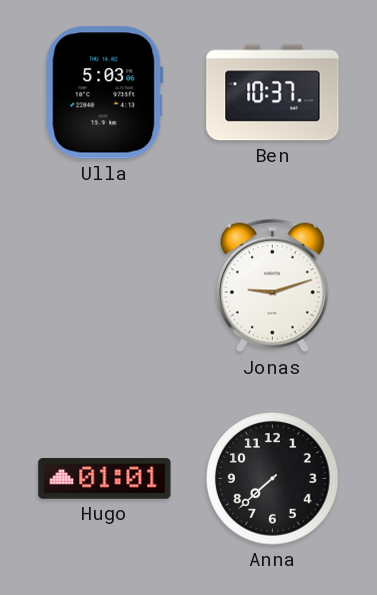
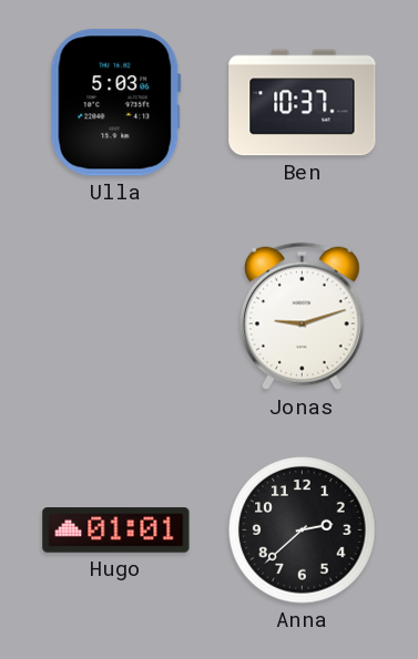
Anna: 7:38 -> 2:38 (303, 531)
